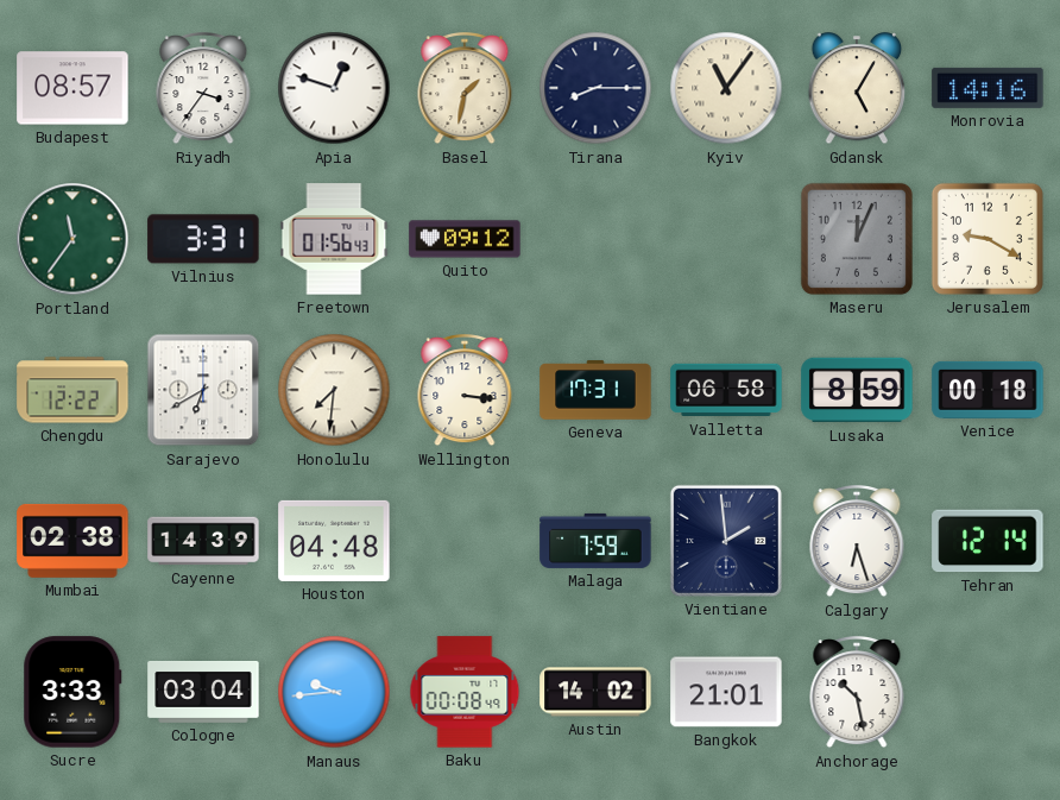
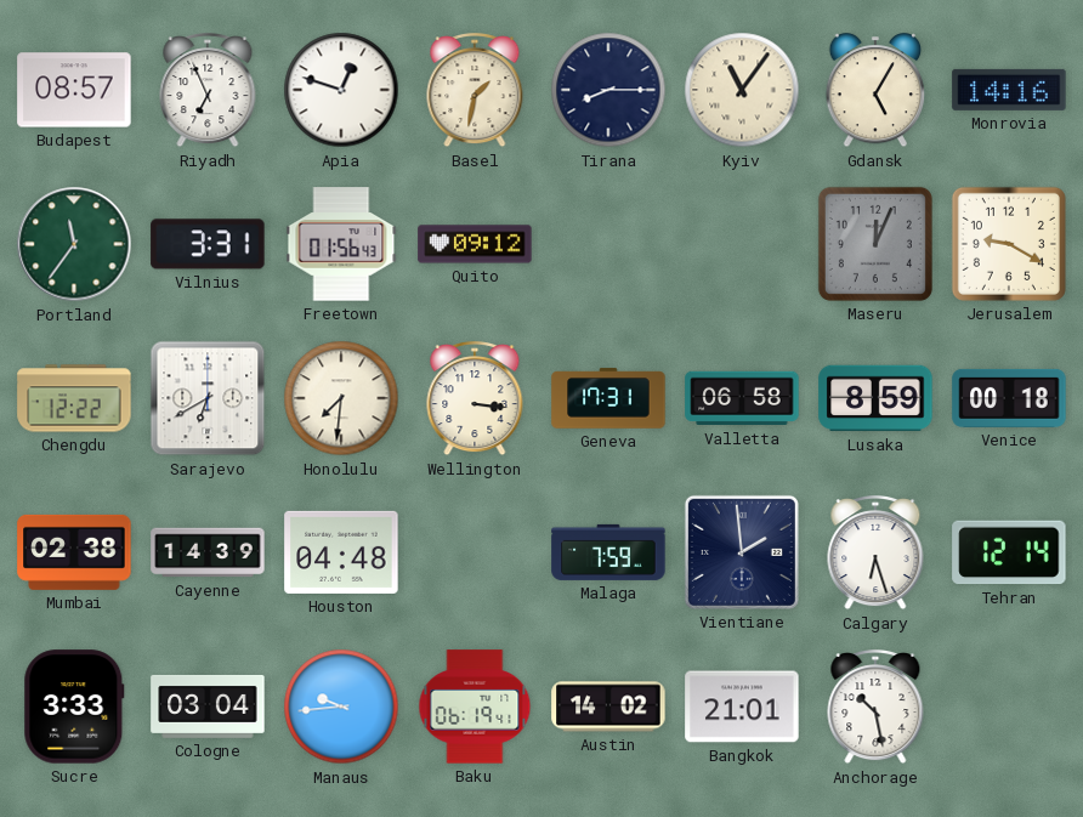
Riyadh: 3:36 -> 6:56 (208, 91)
Baku: 00:08 -> 06:19 (475, 707)
